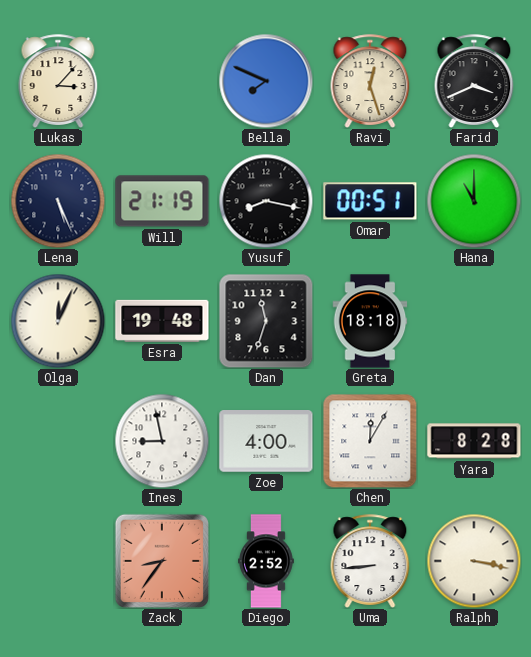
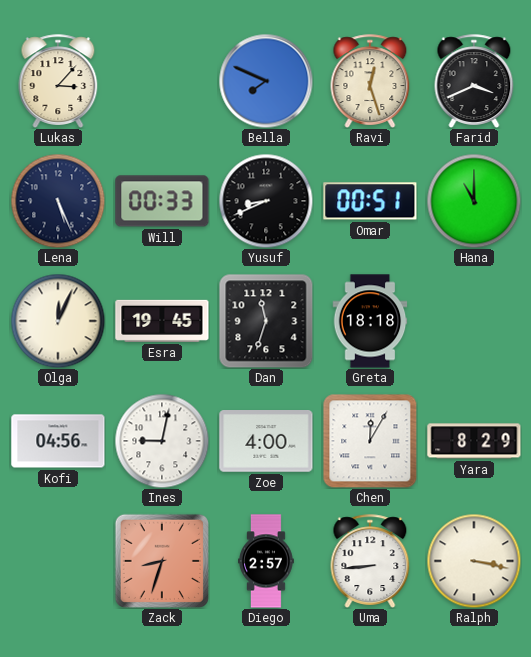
Will: 21:19 -> 00:33 (162, 201)
Yusuf: 8:17 -> 8:41 (266, 201)
Esra: 19:48 -> 19:45 (162, 321)
Kofi: none -> 04:56 (58, 441)
Ines: 8:58 -> 9:02 (162, 441)
Yara: 8:28 -> 8:29 (474, 441)
Zack: 8:36 -> 8:33 (162, 561)
Diego: 2:52 -> 2:57 (266, 561)
